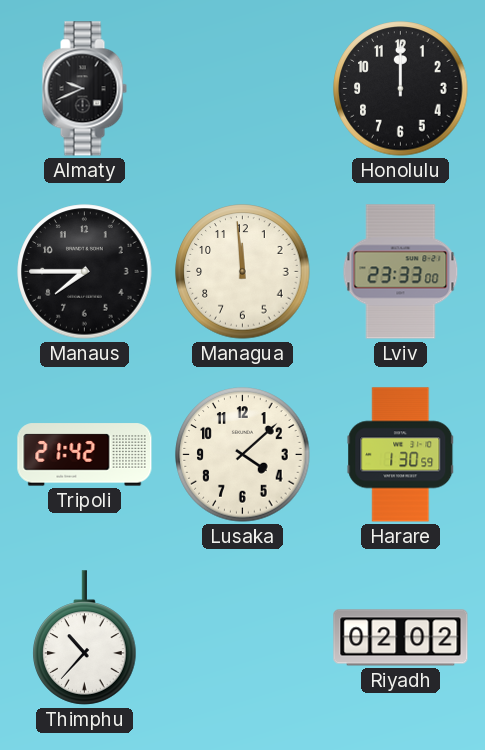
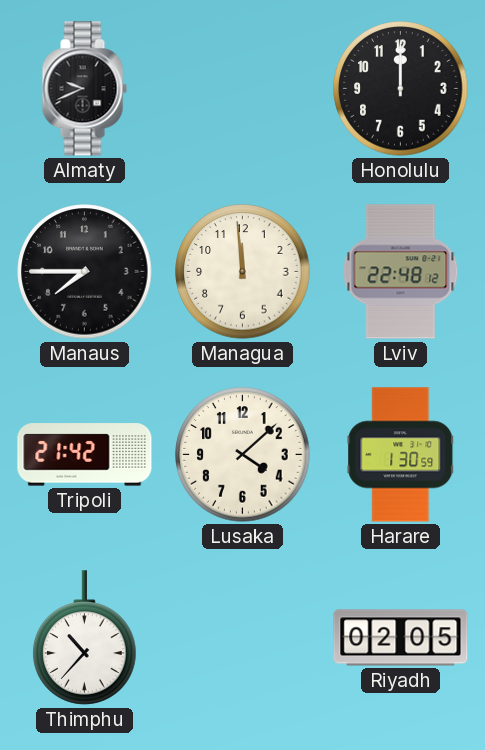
Lviv: 23:33 -> 22:48 (401, 272)
Riyadh: 02:02 -> 02:05 (401, 638)
